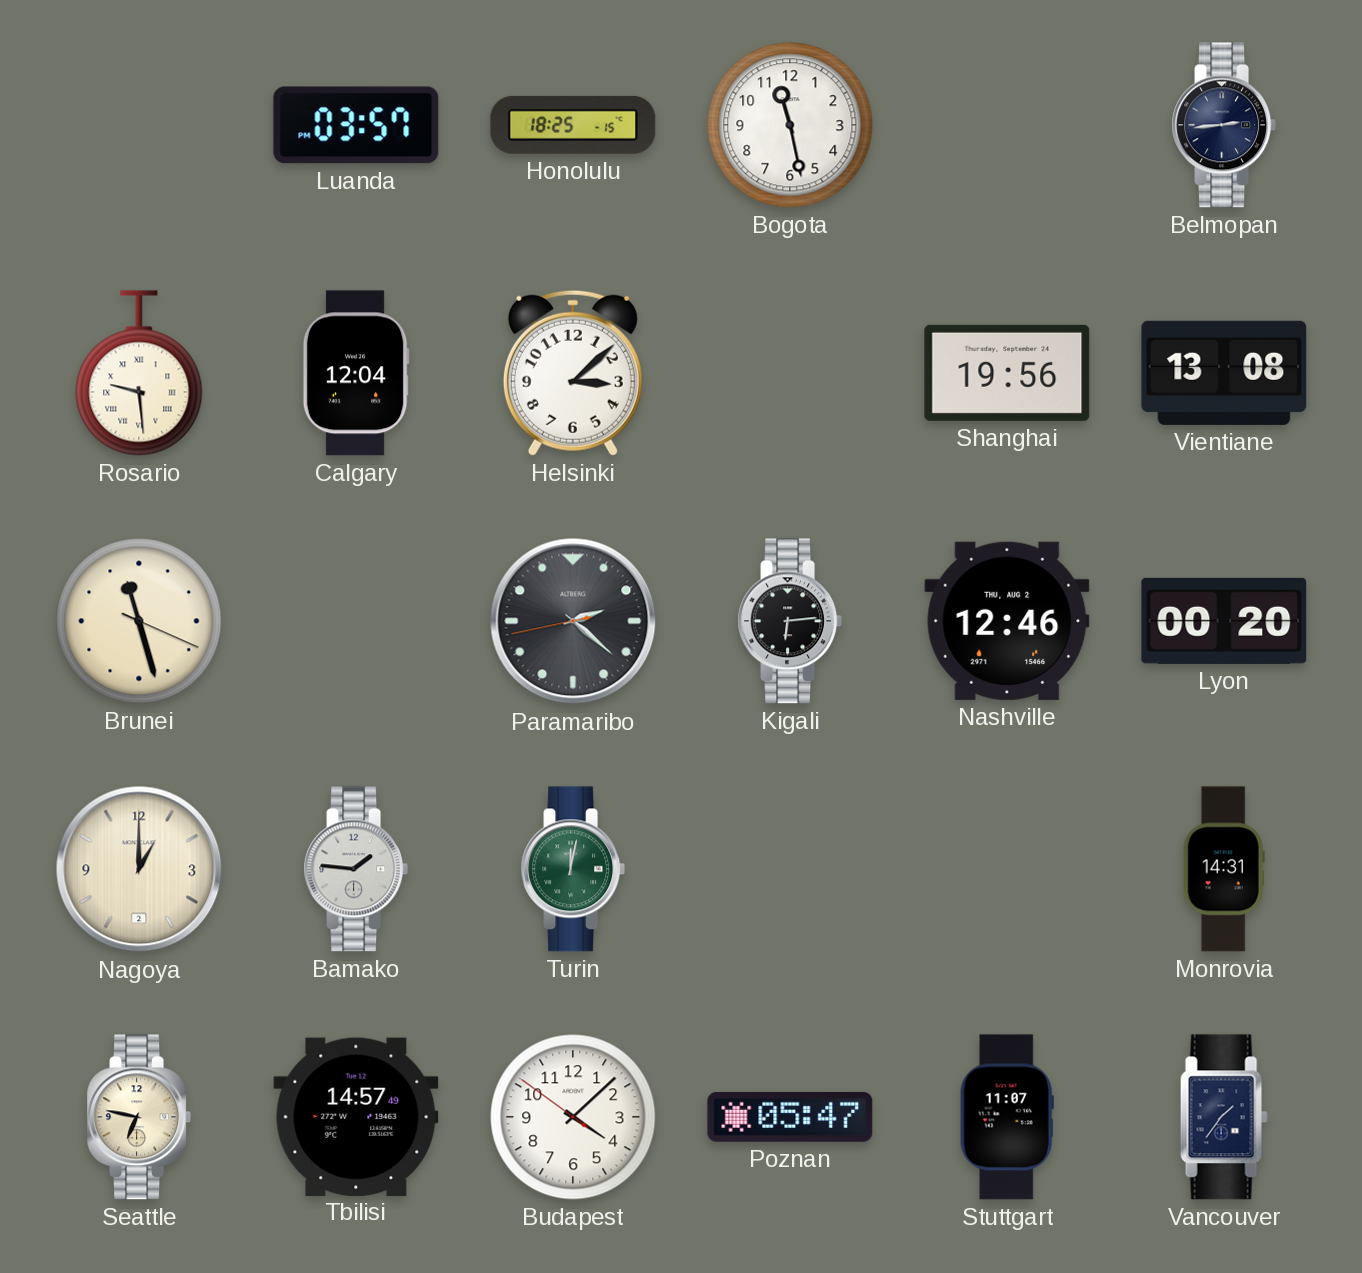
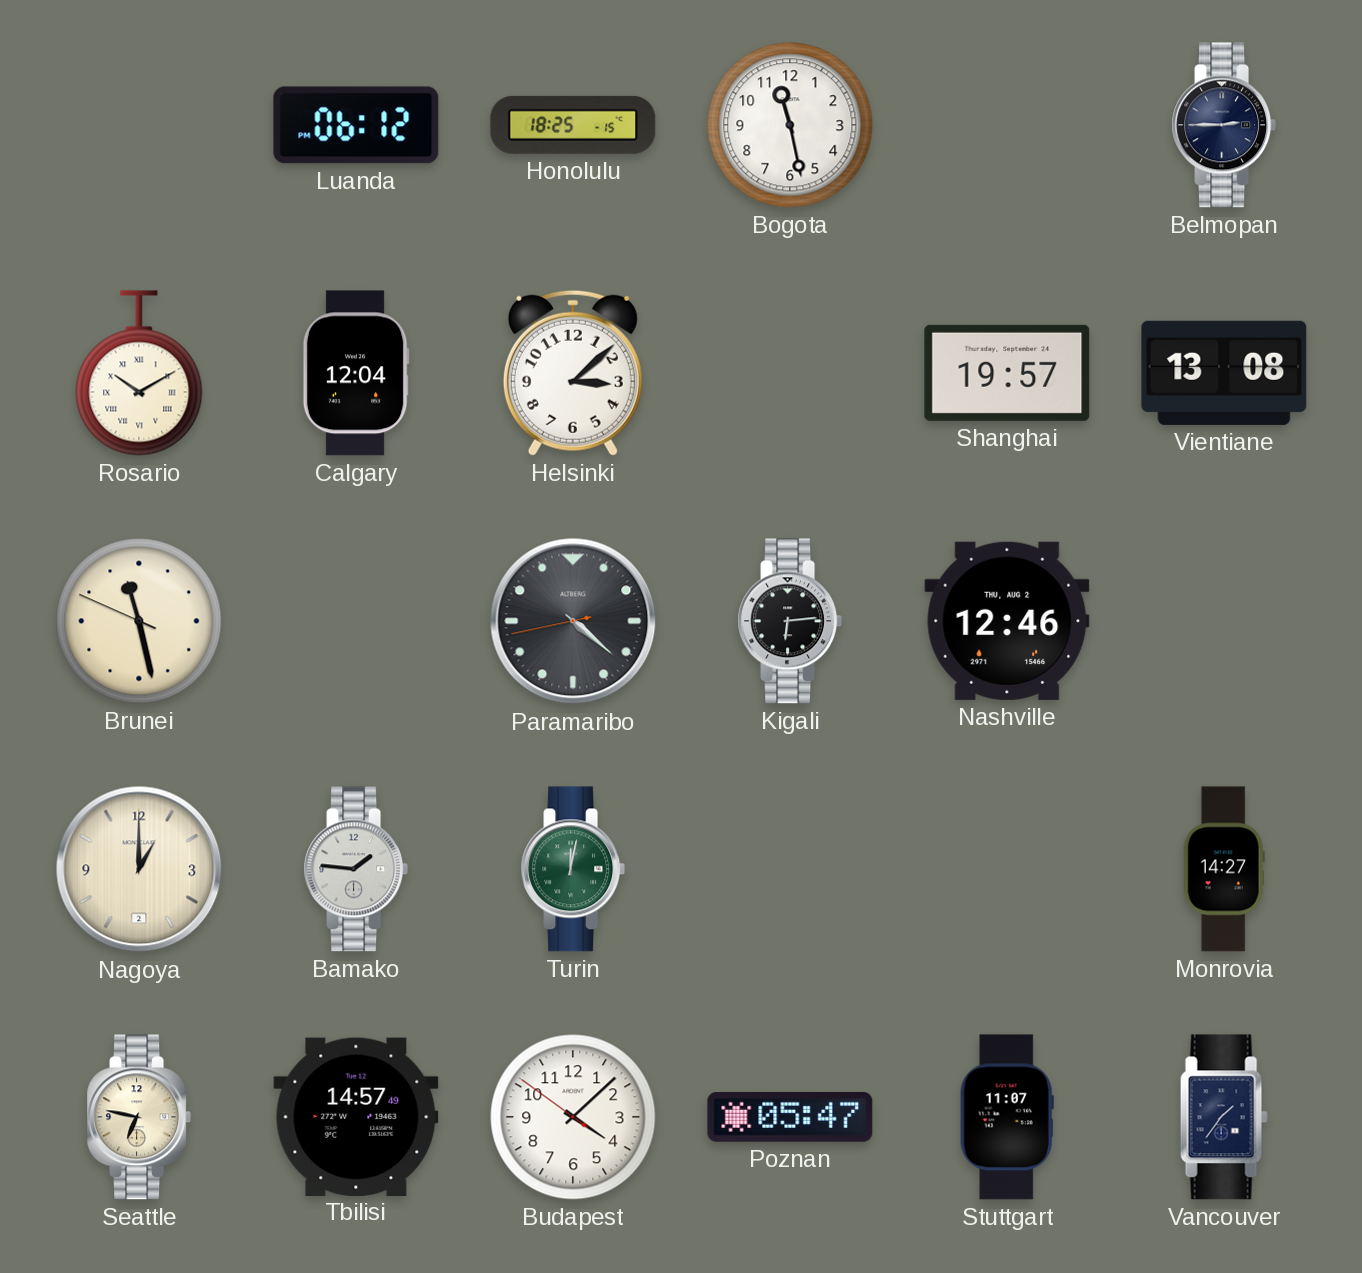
Luanda: 03:57 -> 06:12 (356, 125)
Belmopan: 2:44 -> 2:45 (1224, 125)
Rosario: 9:29 -> 10:10 (139, 373)
Shanghai: 19:56 -> 19:57 (1007, 373)
Brunei: 11:27:19 -> 11:27:49 (139, 621)
Paramaribo: 2:21 -> 4:21 (573, 621)
Lyon: 00:20 -> none (1224, 621)
Monrovia: 14:31 -> 14:27 (1224, 869)
